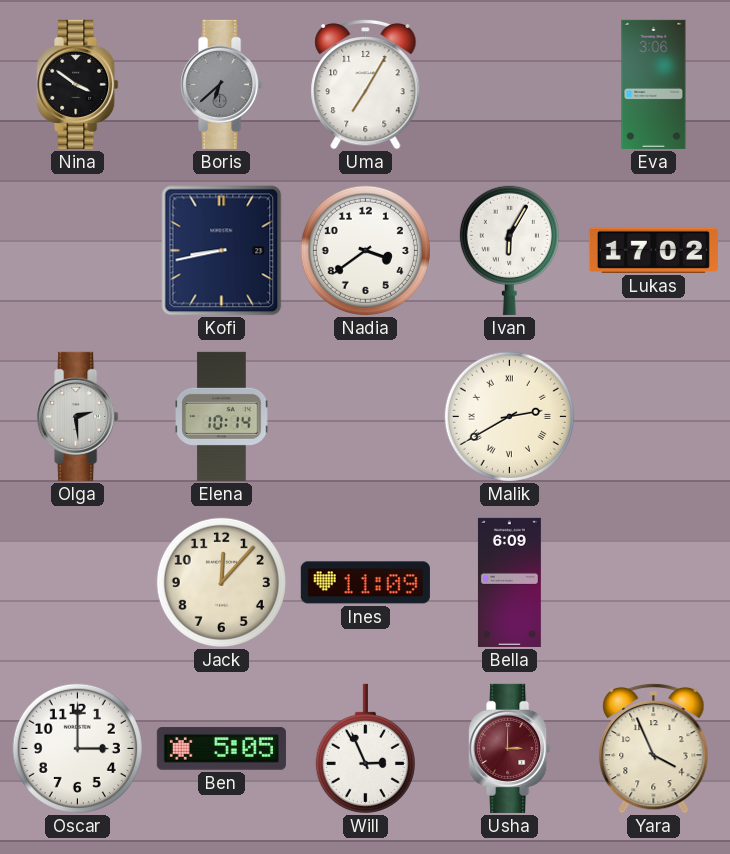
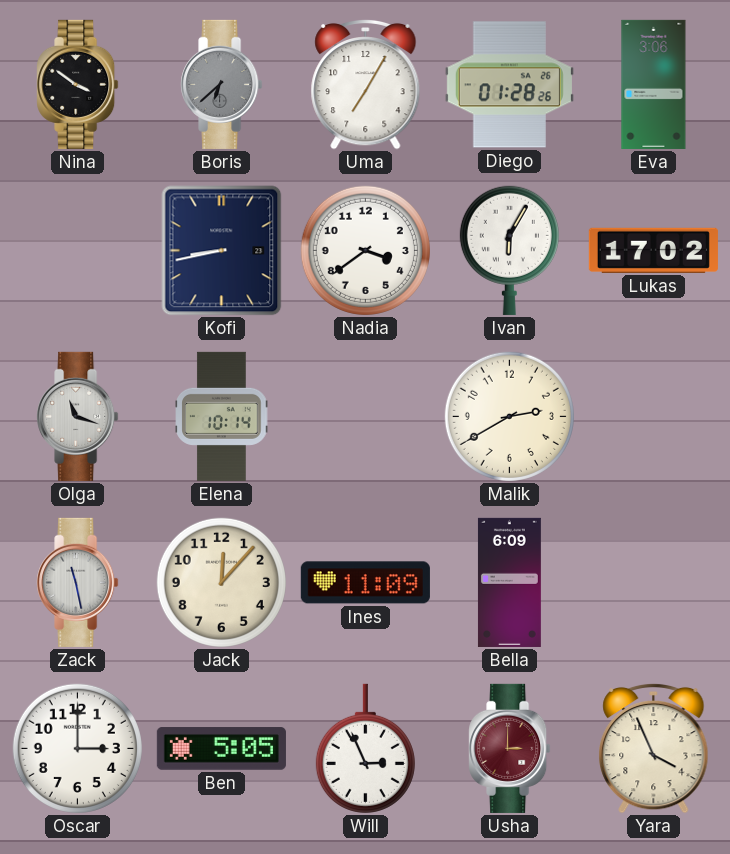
Diego: none -> 01:28 (509, 85)
Olga: 2:29 -> 11:18 (78, 416)
Malik numerals: Roman -> Arabic (509, 416)
Zack: none -> 11:28 (78, 582)
